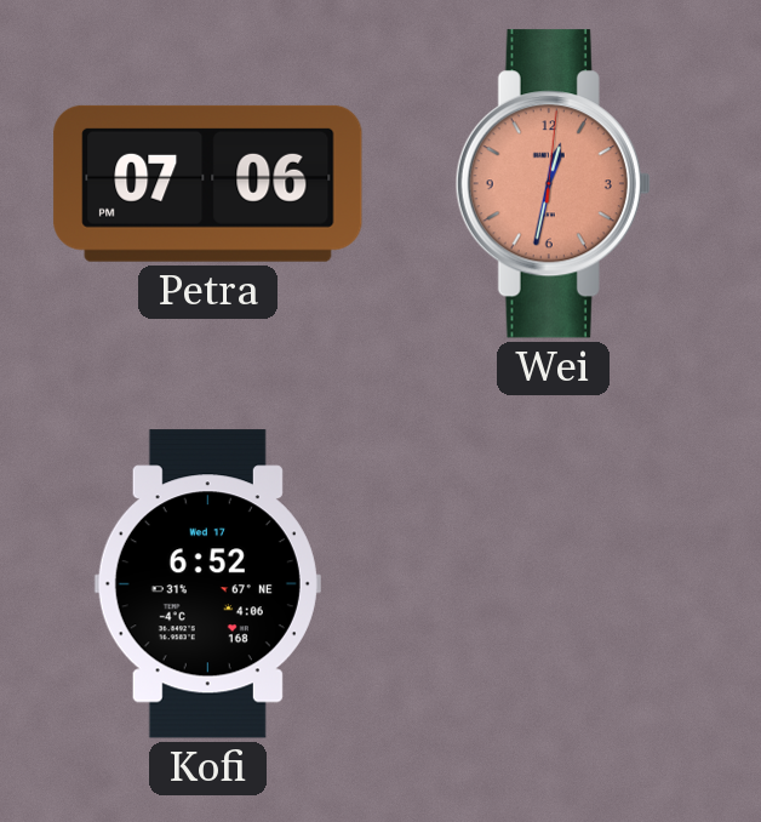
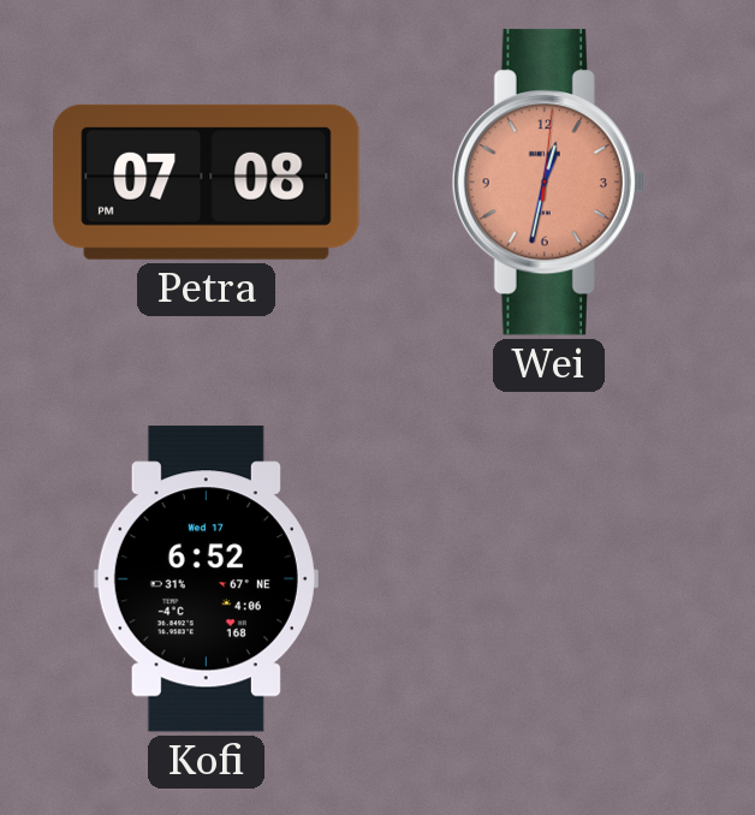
Petra: 07:06 -> 07:08 (207, 182)
